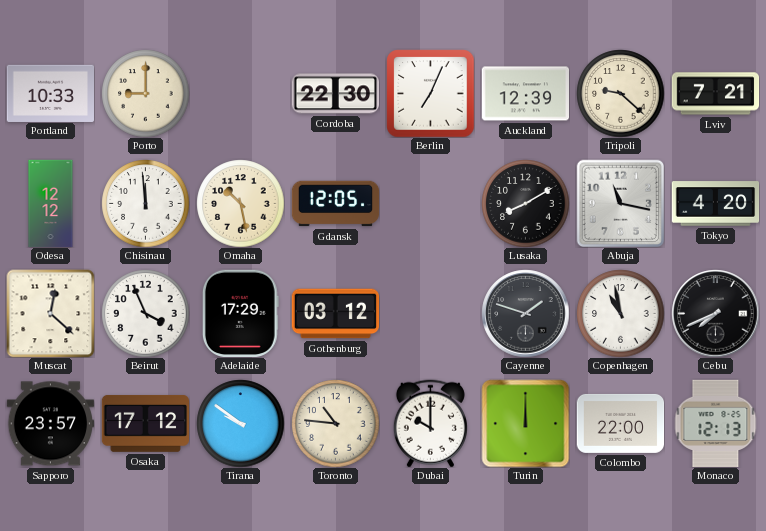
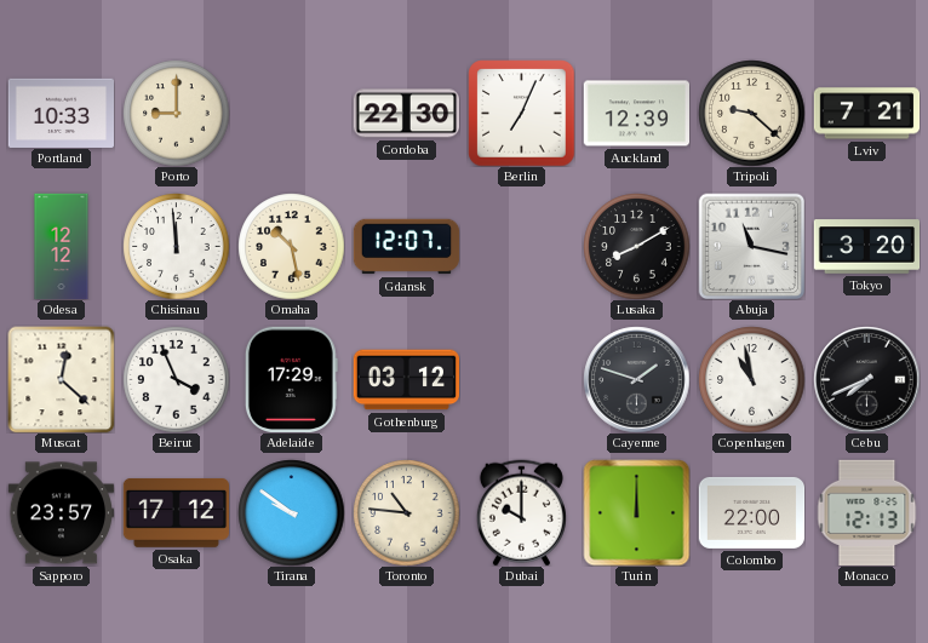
Gdansk: 12:05 -> 12:07 (406, 247)
Tokyo: 4:20 -> 3:20 (866, 247)
